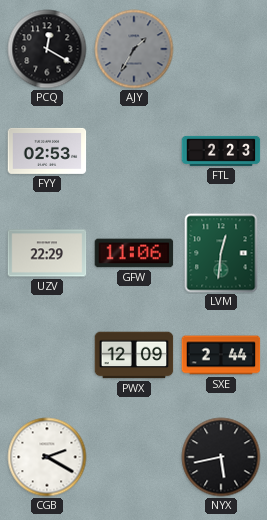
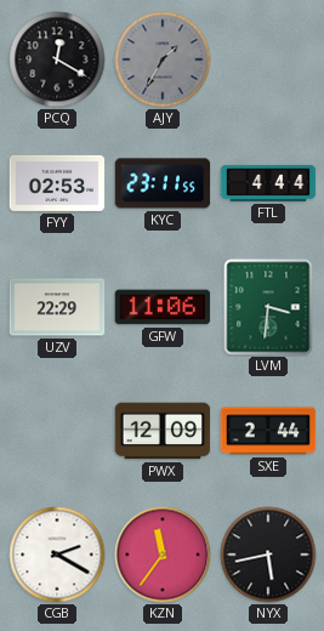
KYC: none -> 23:11 (163, 183)
FTL: 2:23 -> 4:44 (268, 183)
LVM: 12:31 -> 3:31 (268, 307)
KZN: none -> 11:36 (163, 555)
